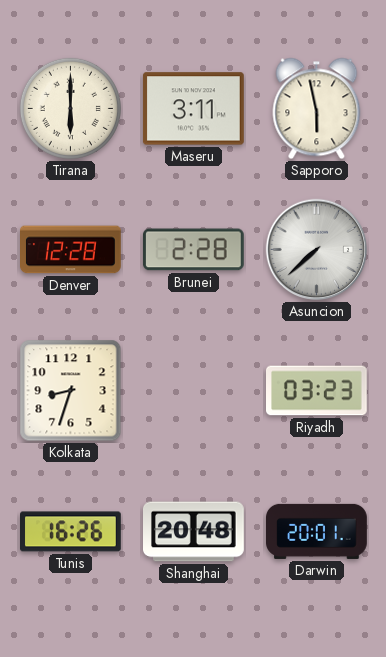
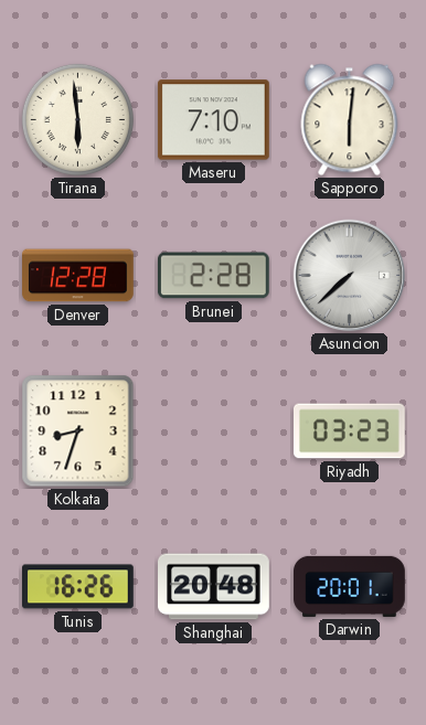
Tirana: 6:00 -> 5:59 (77, 119)
Maseru: 3:11 -> 7:10 (214, 120)
Sapporo: 5:58 -> 6:01 (350, 120)
